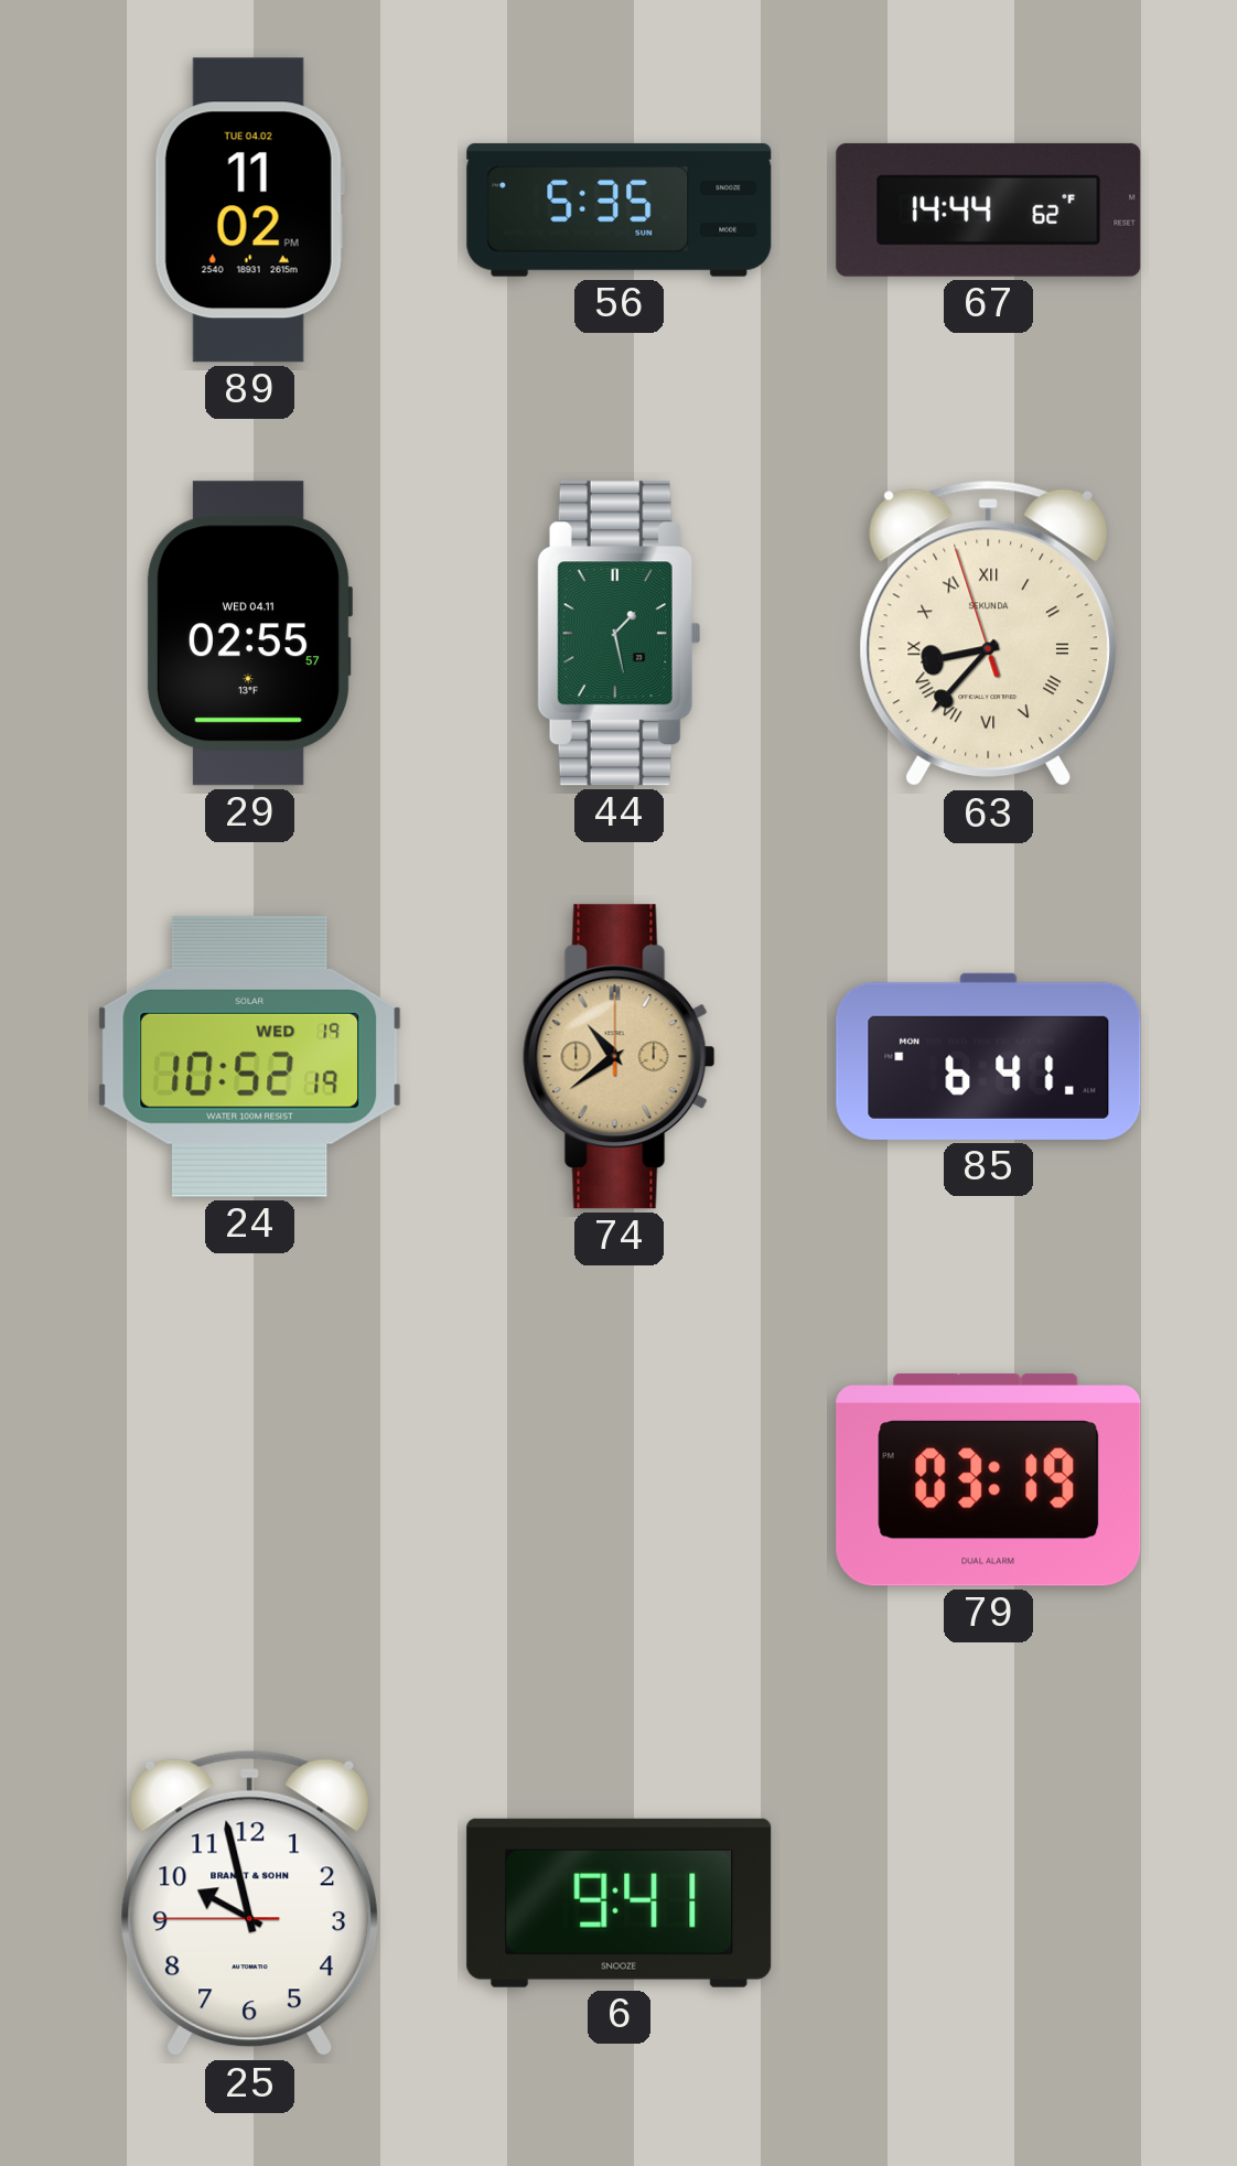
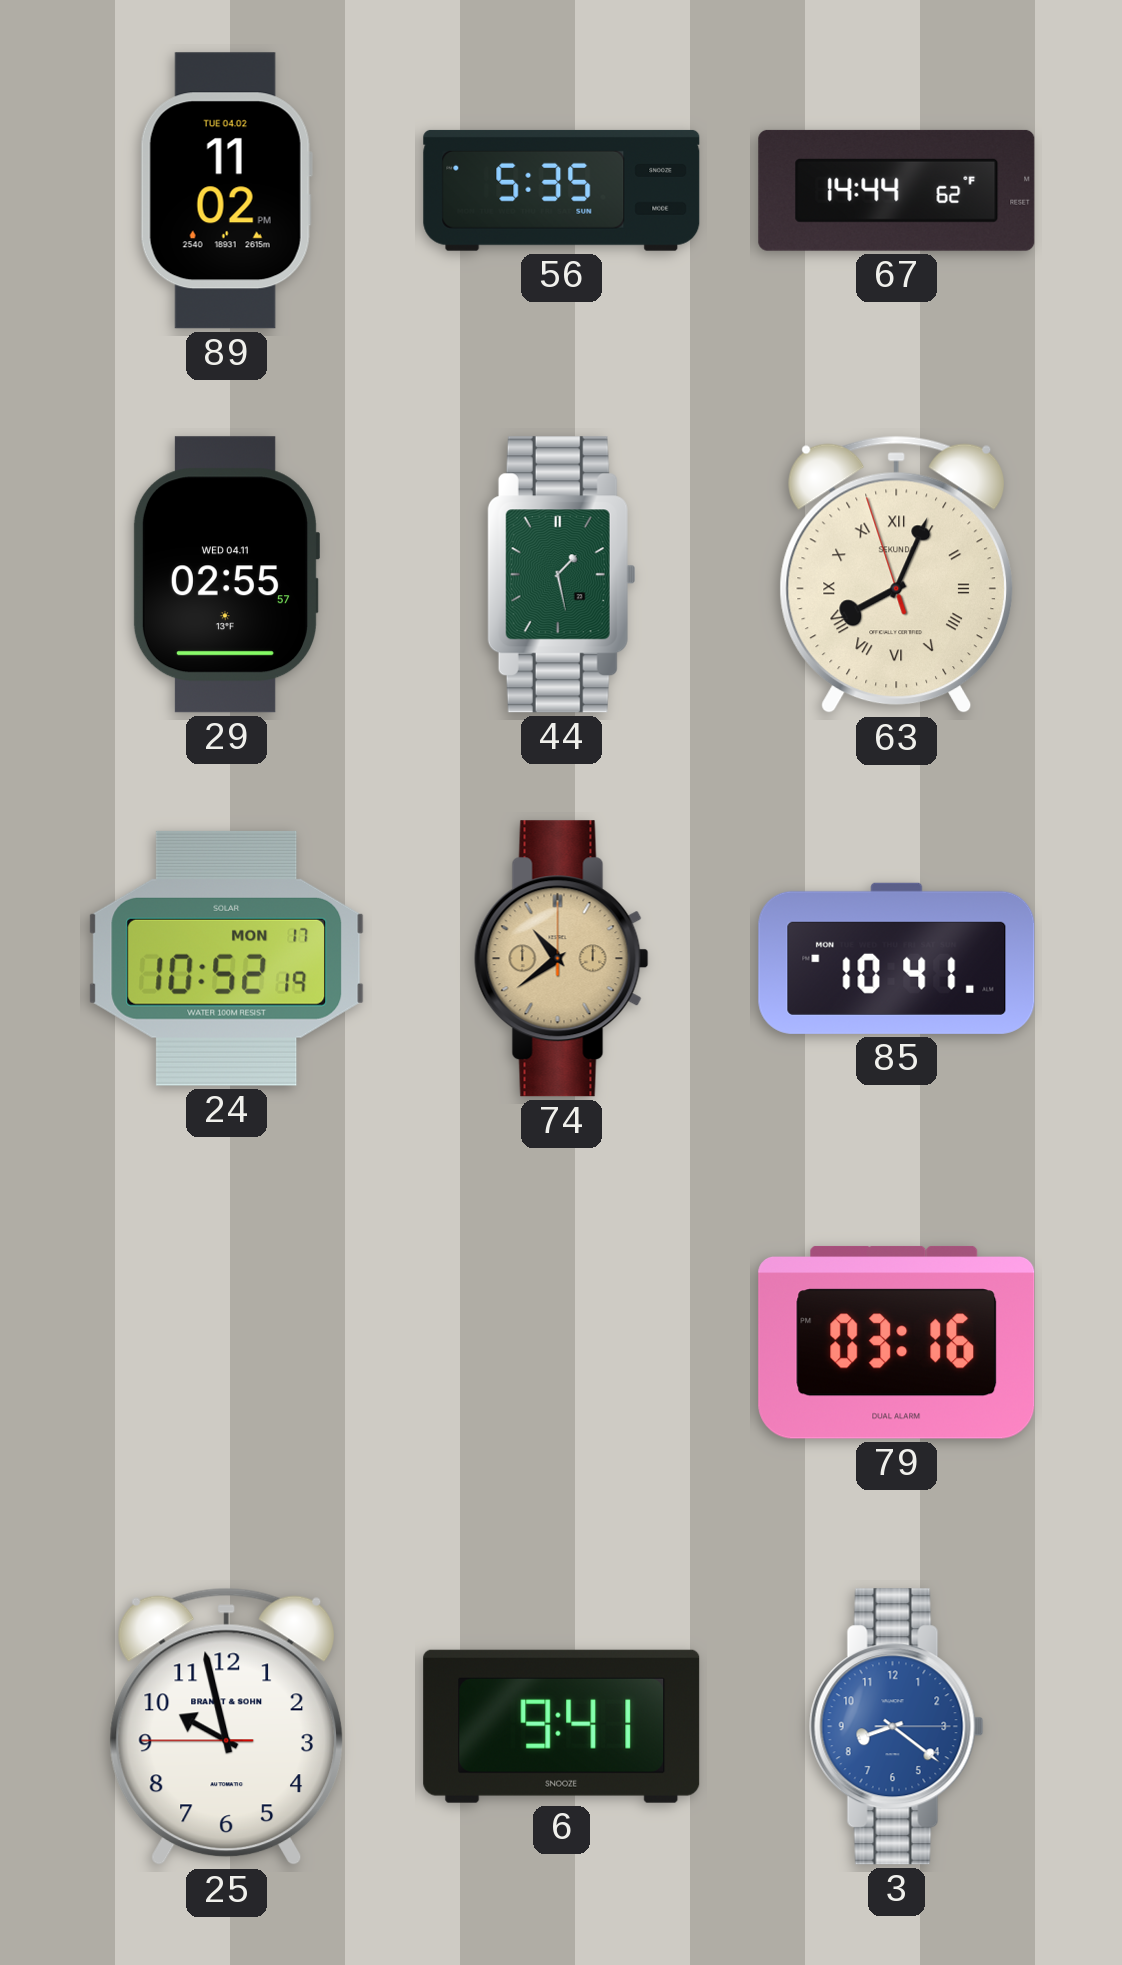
63: 8:36 -> 8:03 (896, 575)
24 date: WED 19 -> MON 17 (227, 958)
85: 6:41 -> 10:41 (897, 958)
79: 03:19 -> 03:16 (897, 1342)
3: none -> 8:21 (896, 1727)
